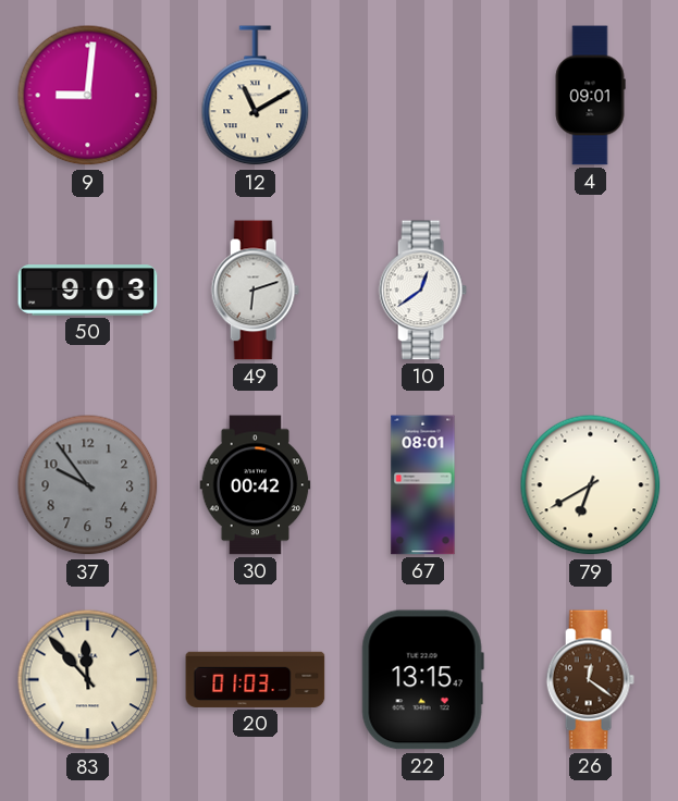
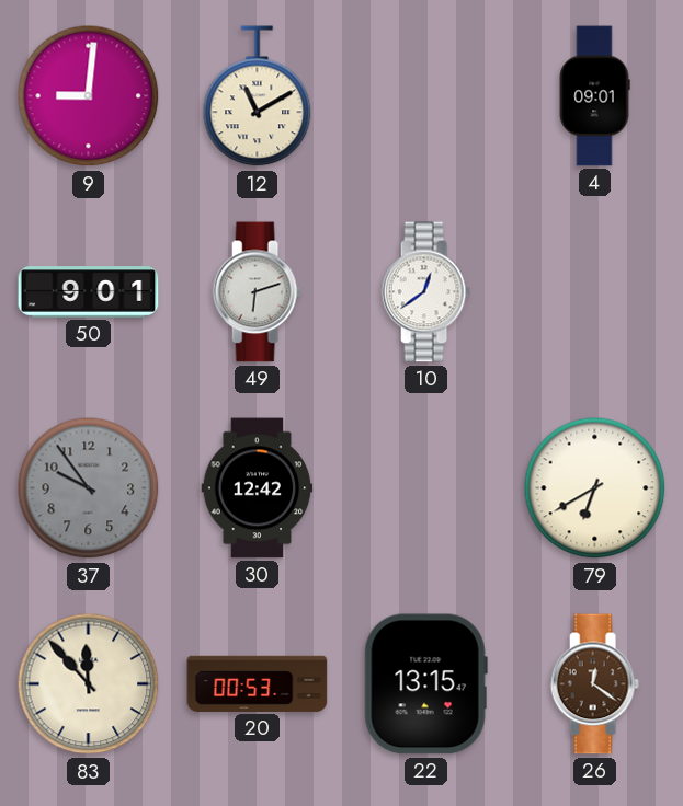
50: 9:03 -> 9:01 (89, 292)
30: 00:42 -> 12:42 (258, 488)
67: 08:01 -> none (423, 485)
20: 01:03 -> 00:53 (258, 683)
